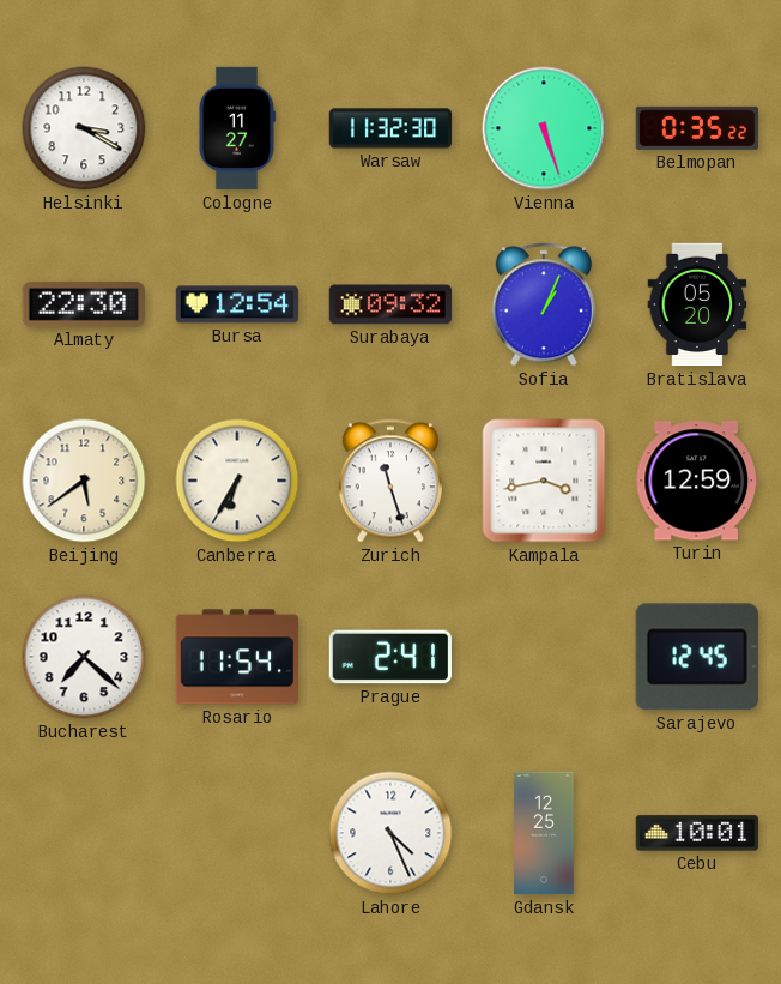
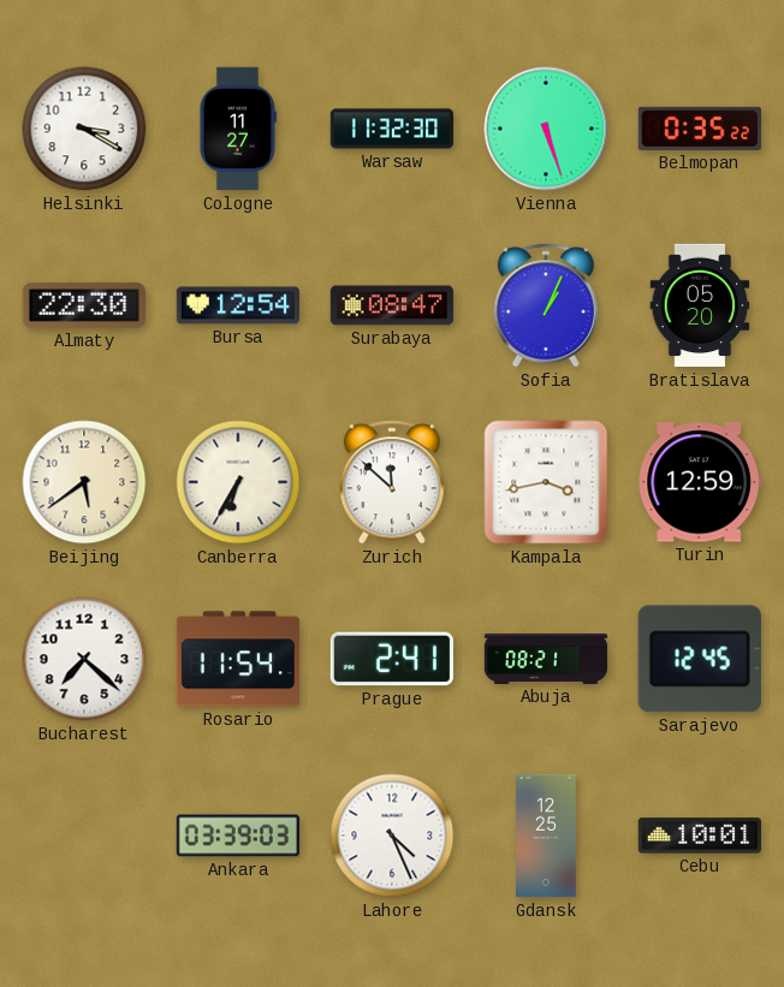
Surabaya: 09:32 -> 08:47 (392, 305)
Zurich: 11:27 -> 11:52 (392, 482)
Abuja: none -> 08:21 (546, 659)
Ankara: none -> 03:39 (238, 836)
